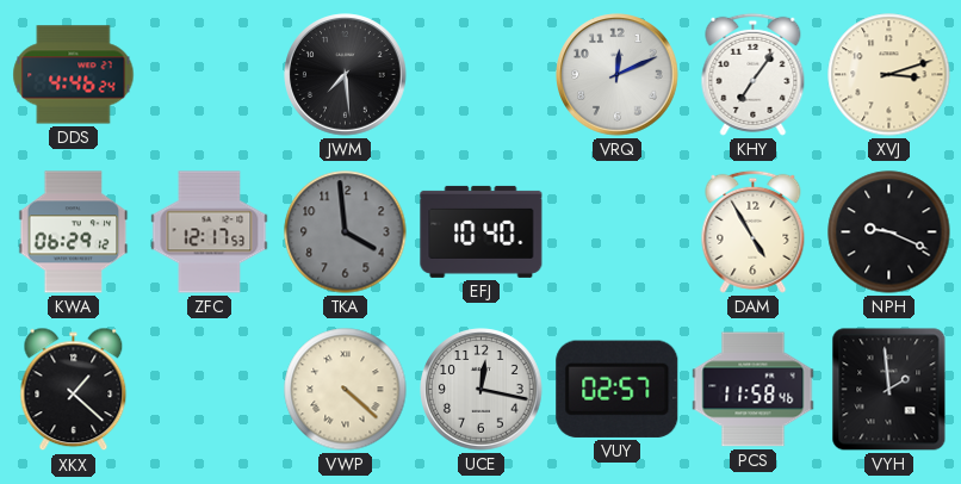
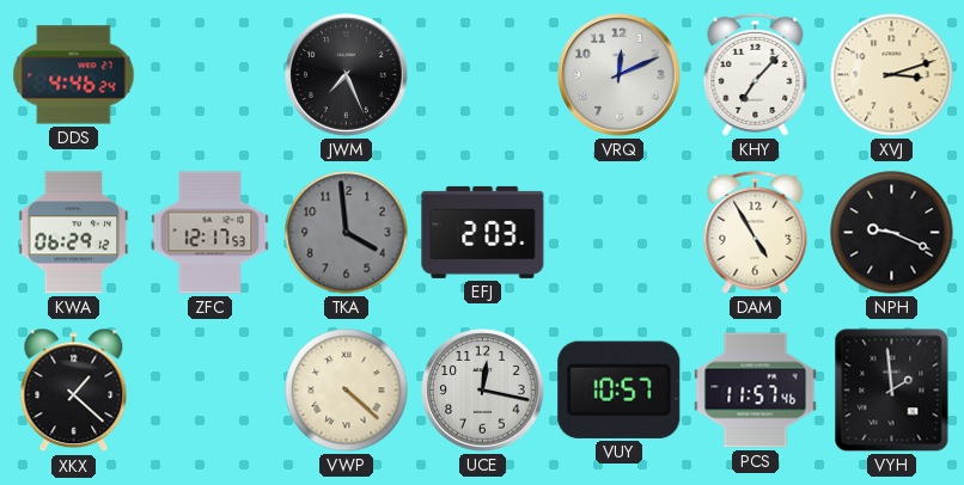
JWM: 7:29 -> 7:26 (347, 75)
KHY: 7:06 -> 7:07 (756, 74)
EFJ: 10:40 -> 2:03 (483, 232)
VUY: 02:57 -> 10:57 (620, 389)
PCS: 11:58 -> 11:57 (756, 391)
